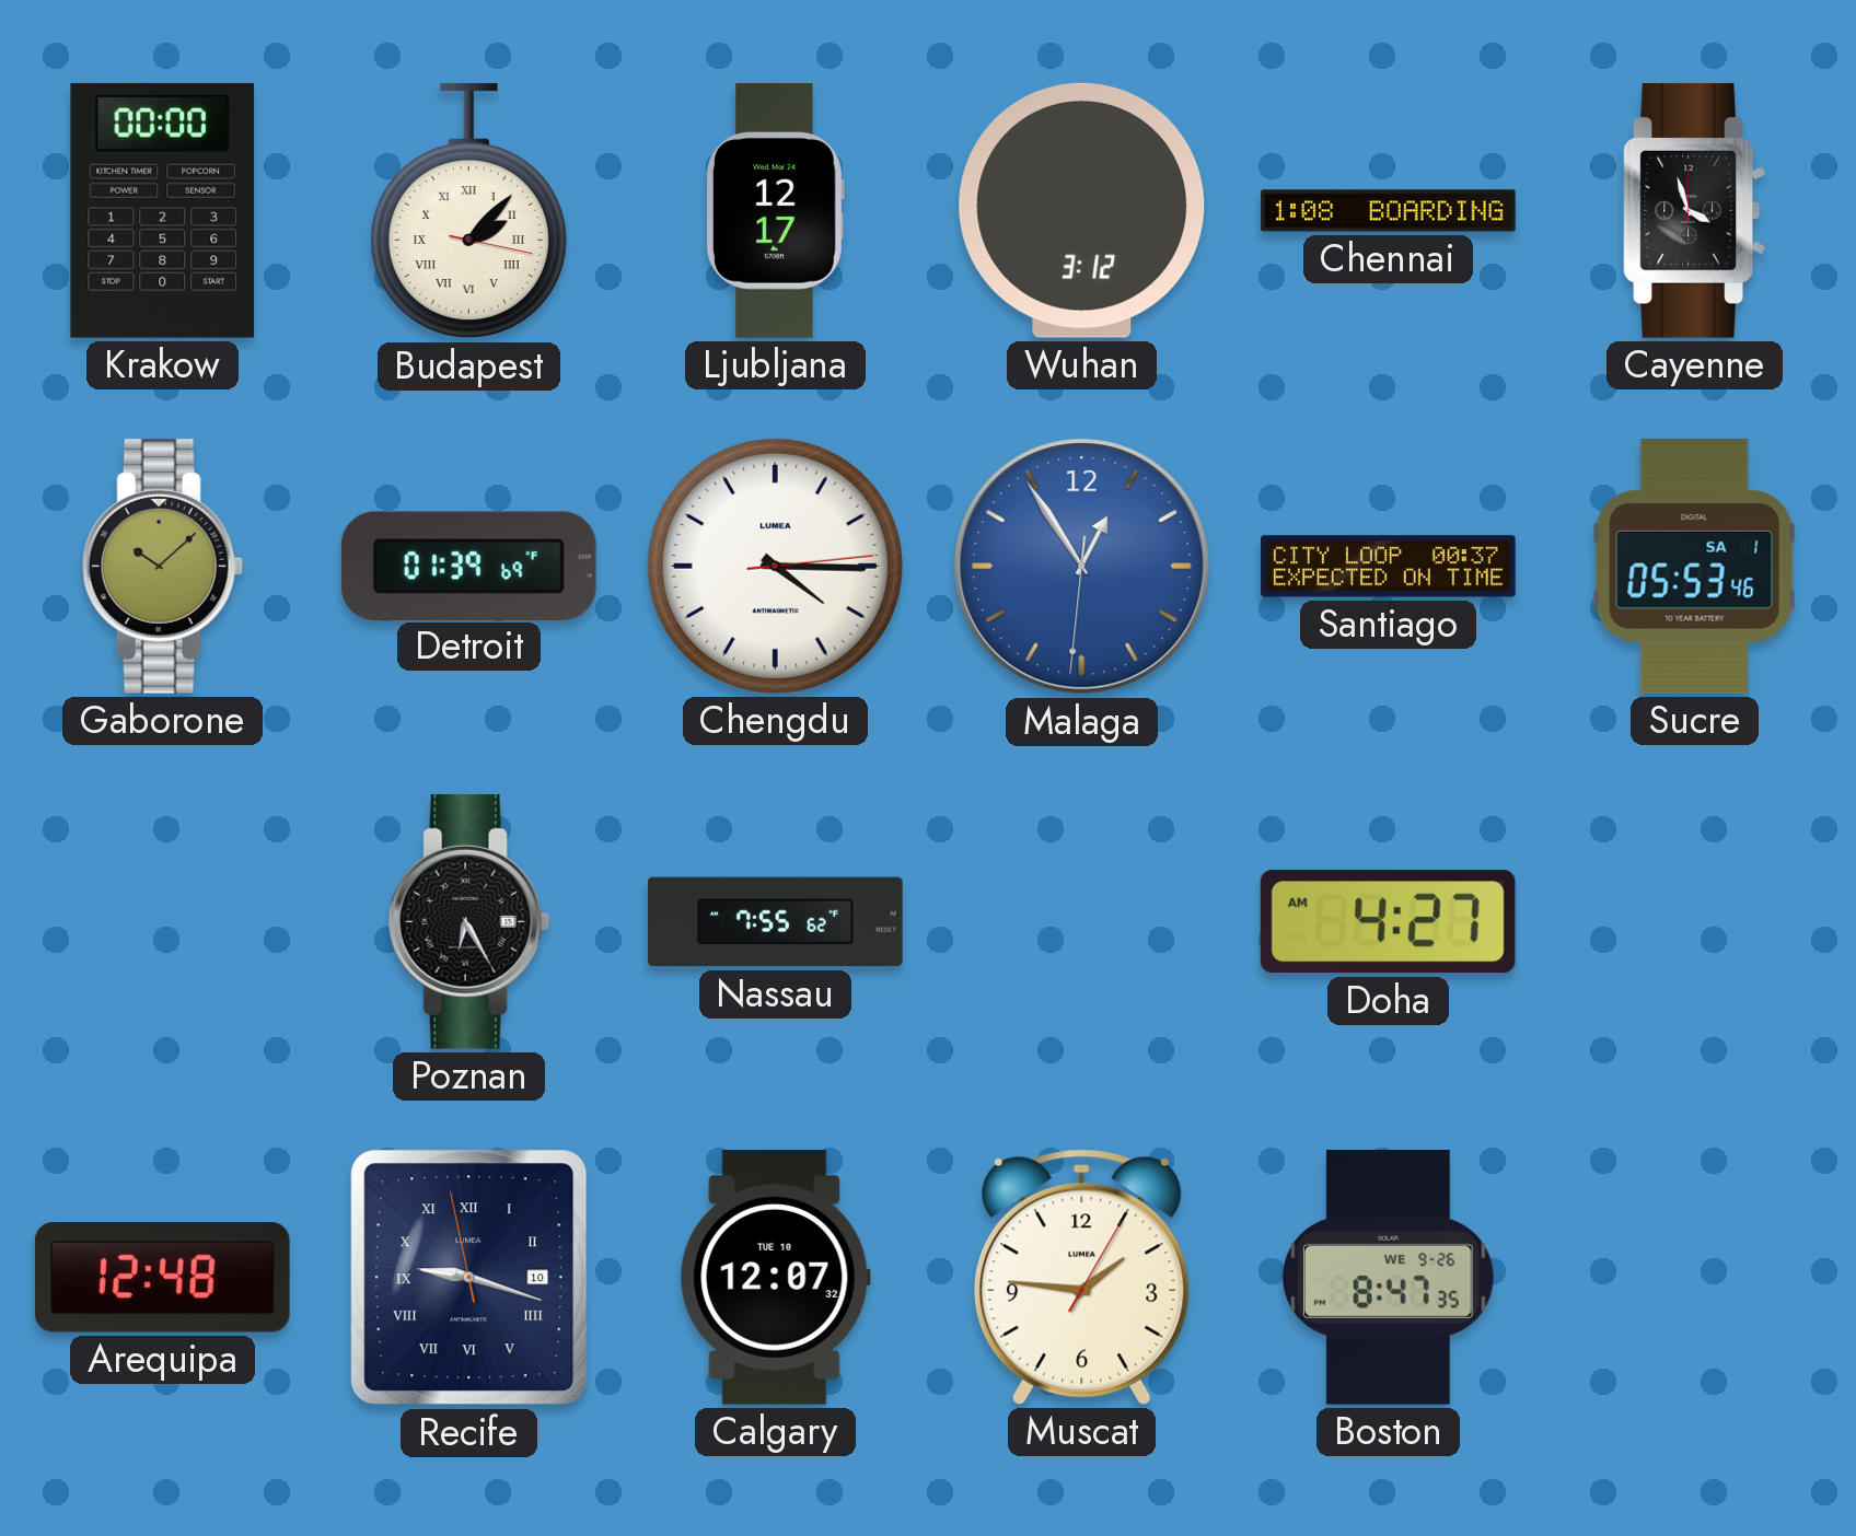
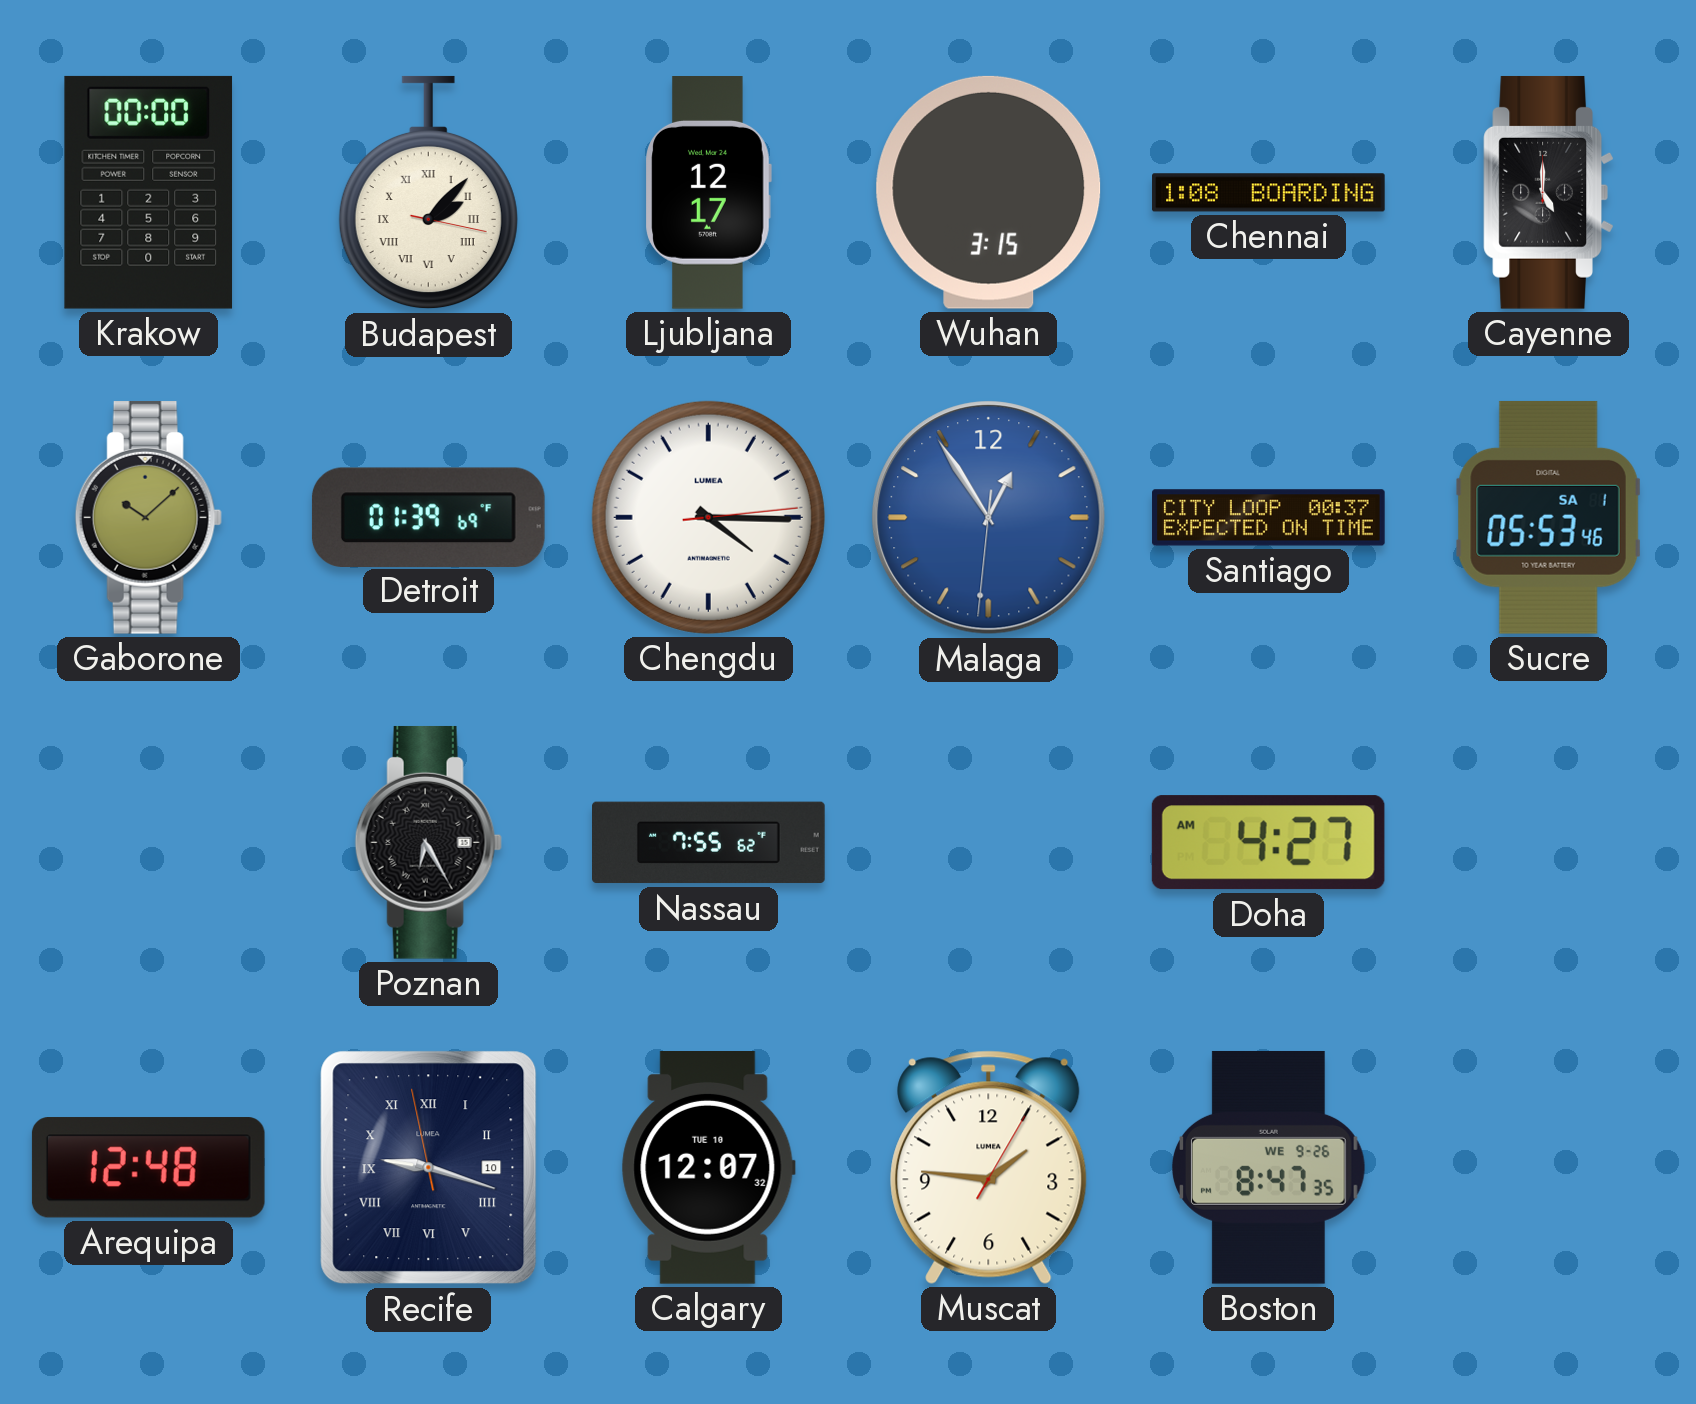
Wuhan: 3:12 -> 3:15 (989, 192)
Cayenne: 3:57 -> 5:00 (1549, 192)
